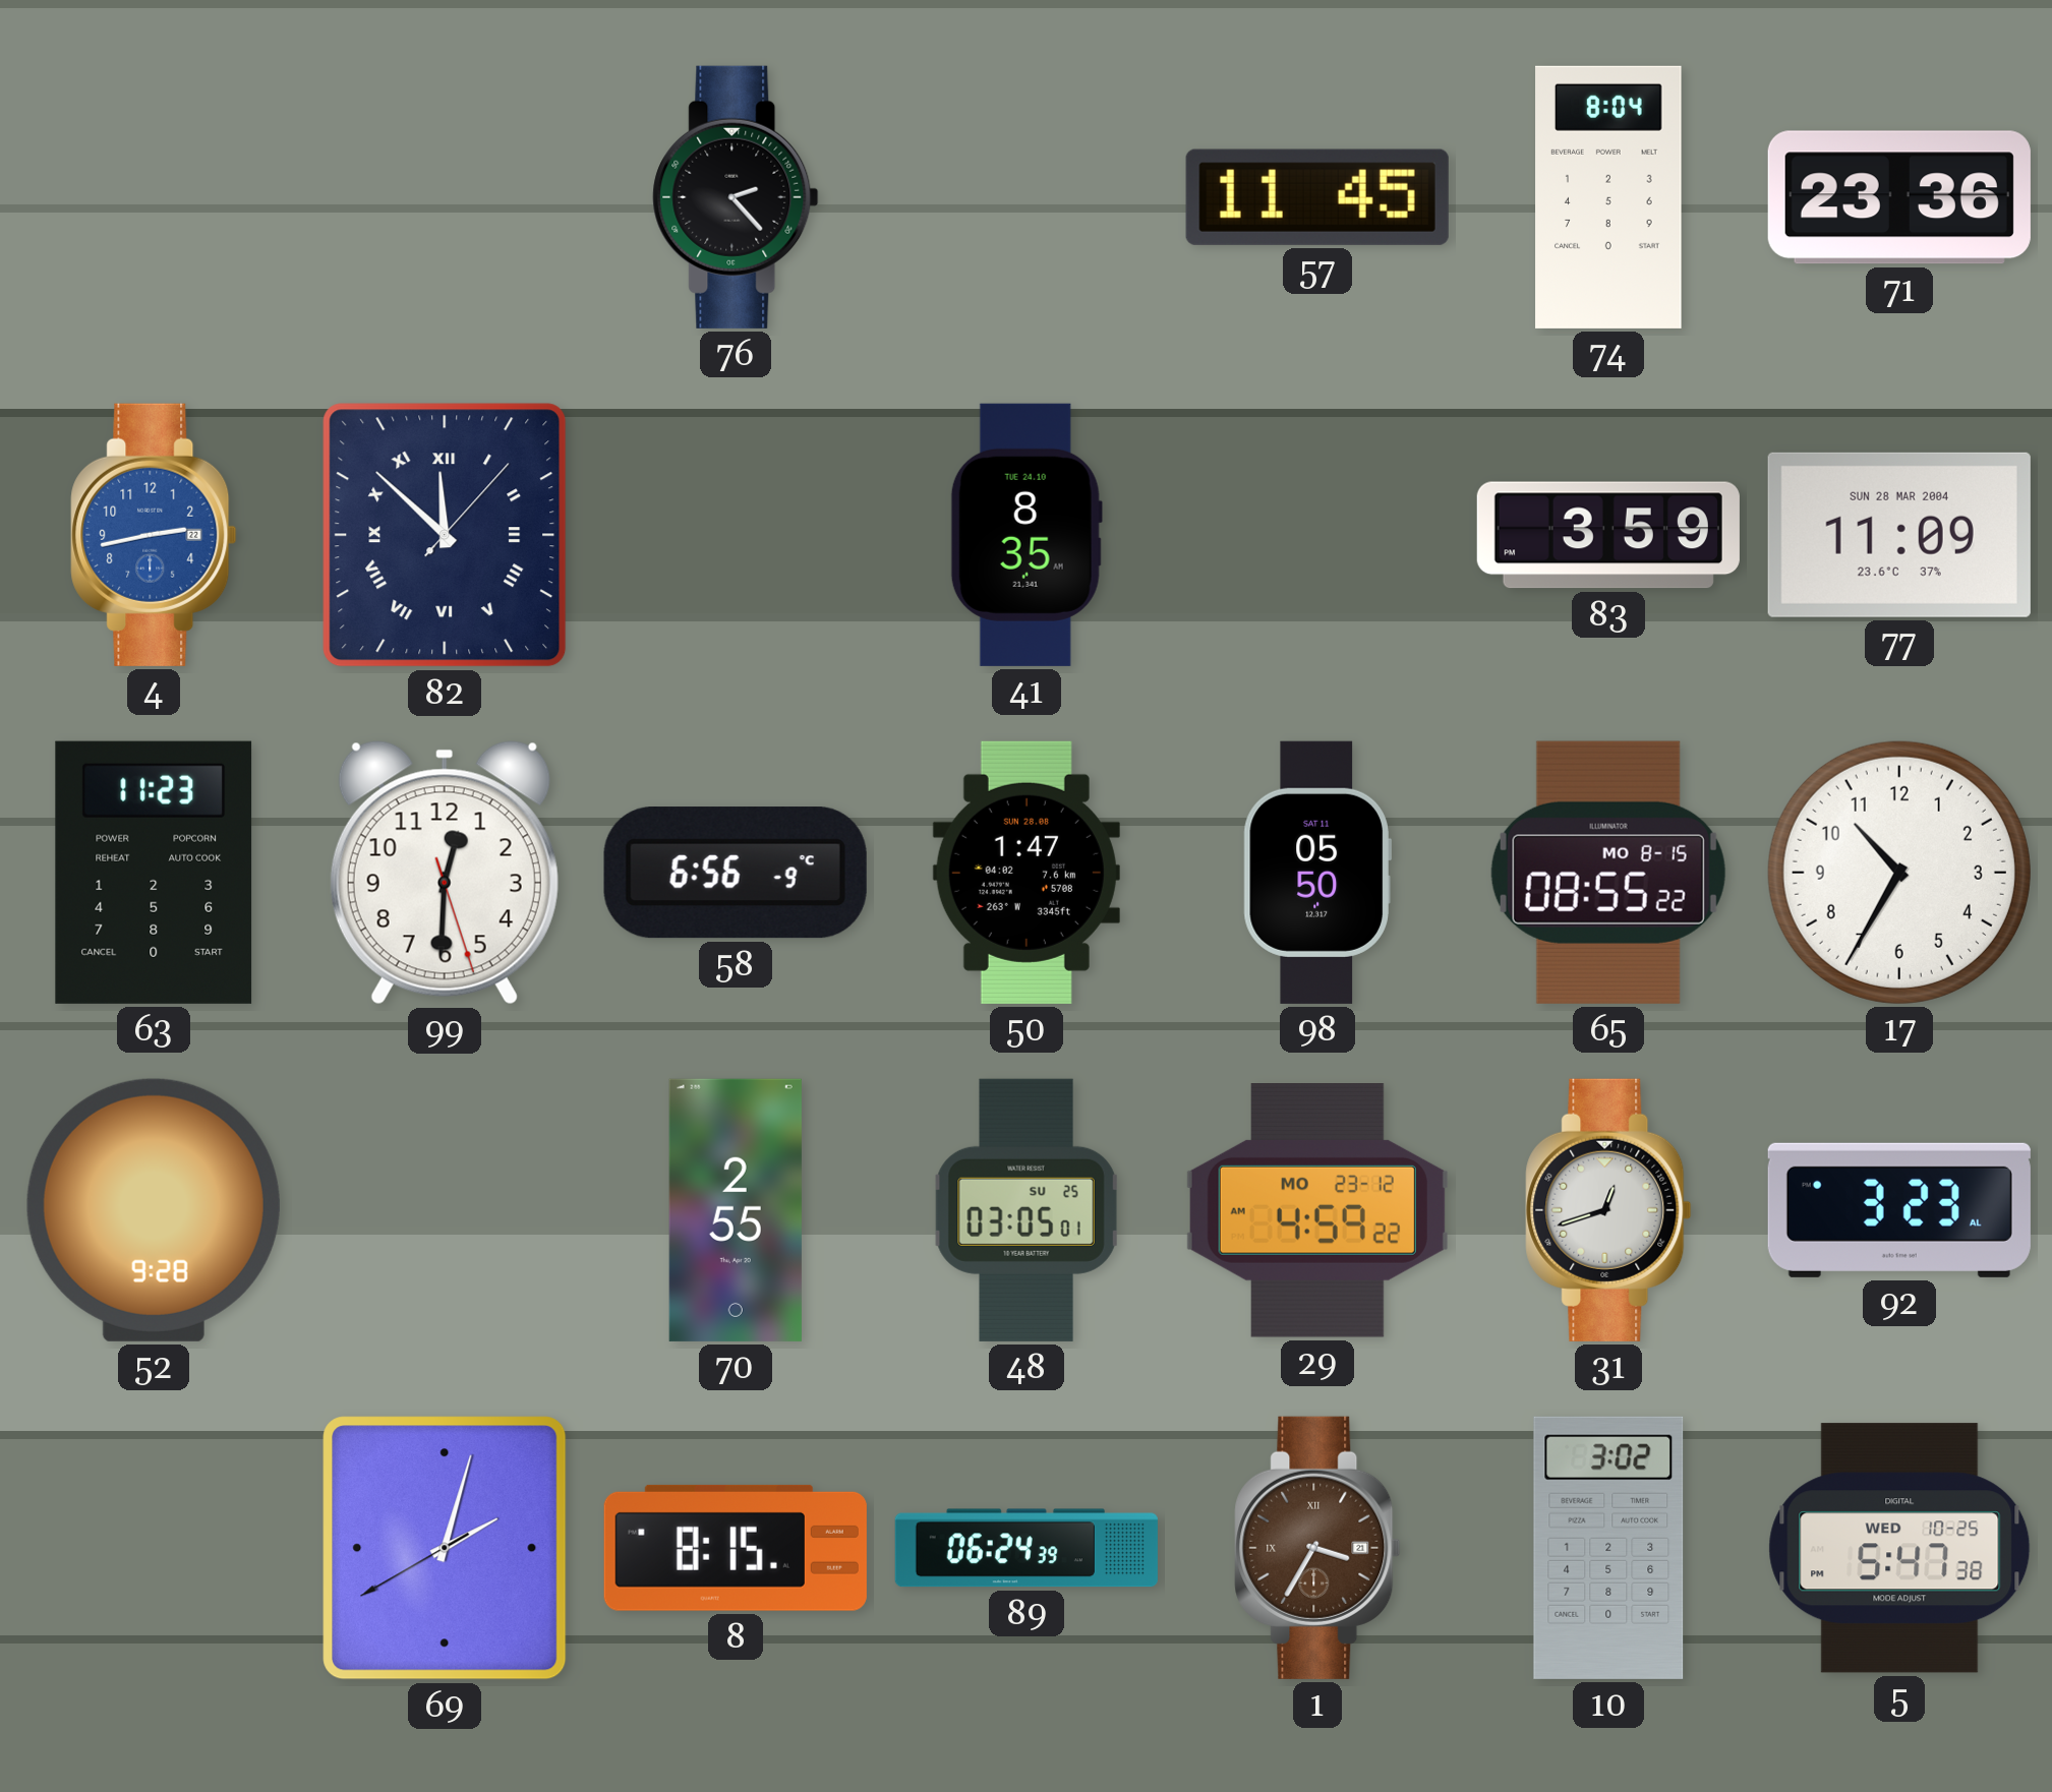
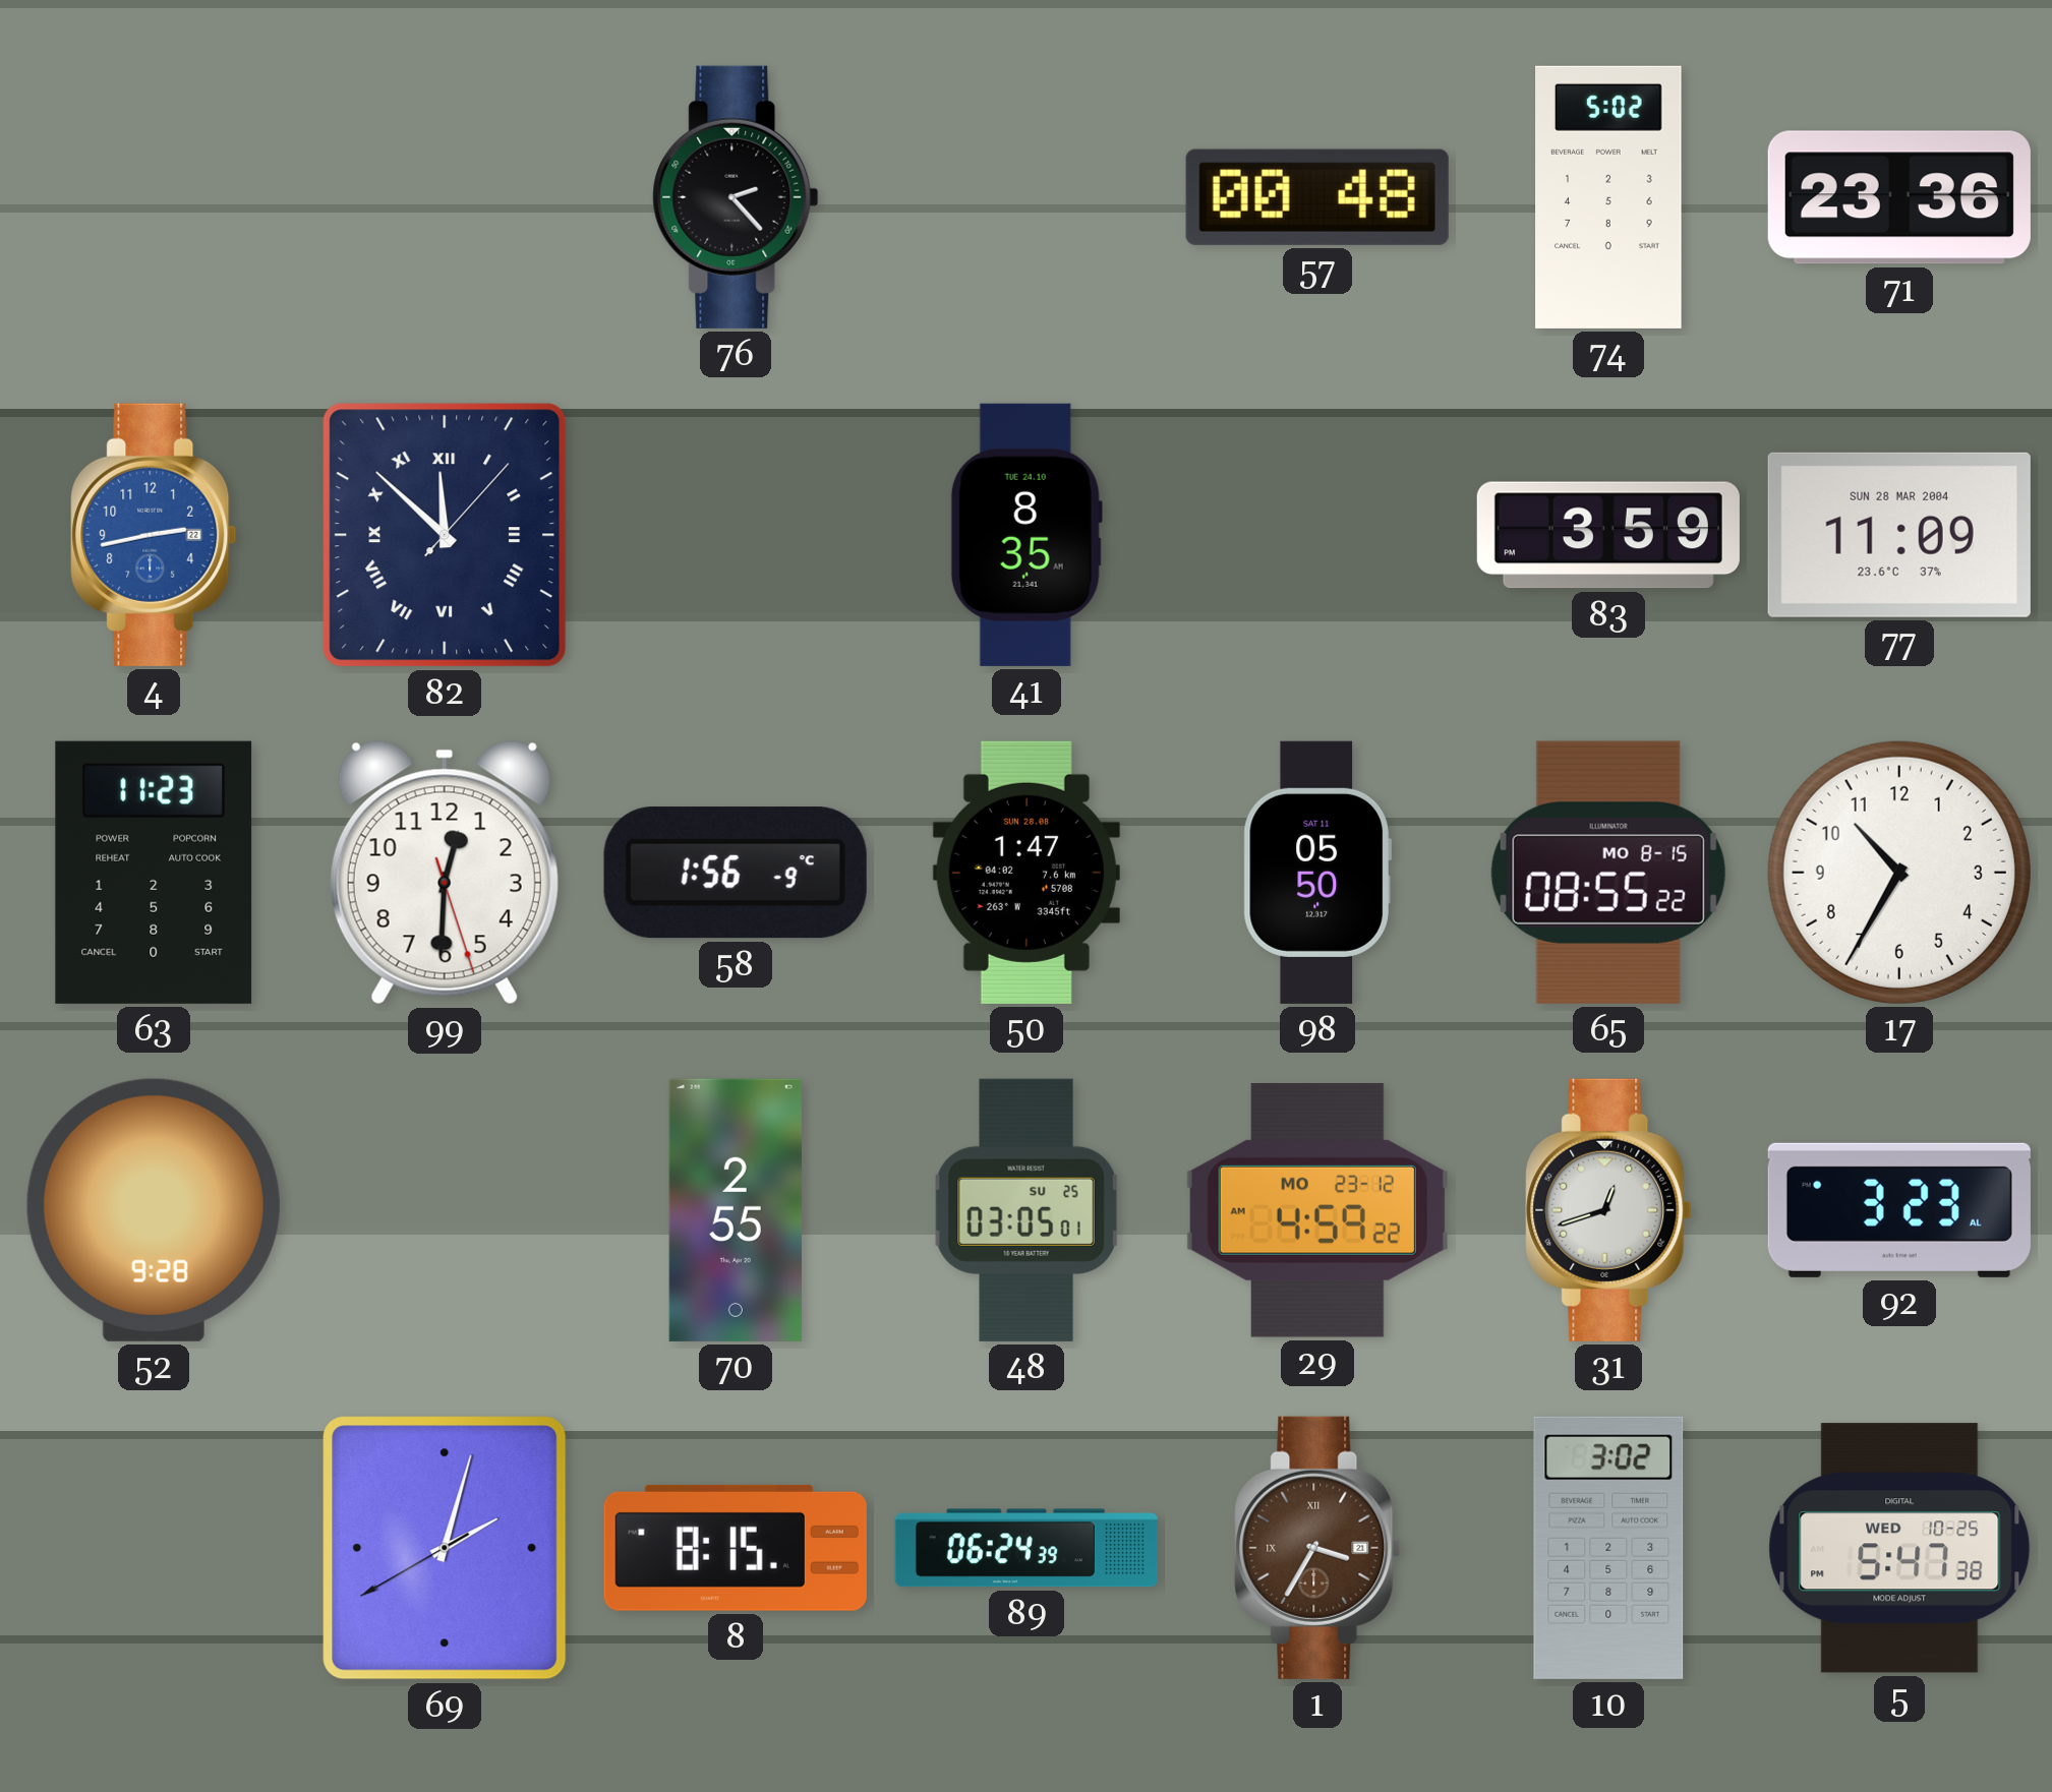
57: 11:45 -> 00:48 (1317, 197)
74: 8:04 -> 5:02 (1608, 197)
58: 6:56 -> 1:56 (736, 873)
